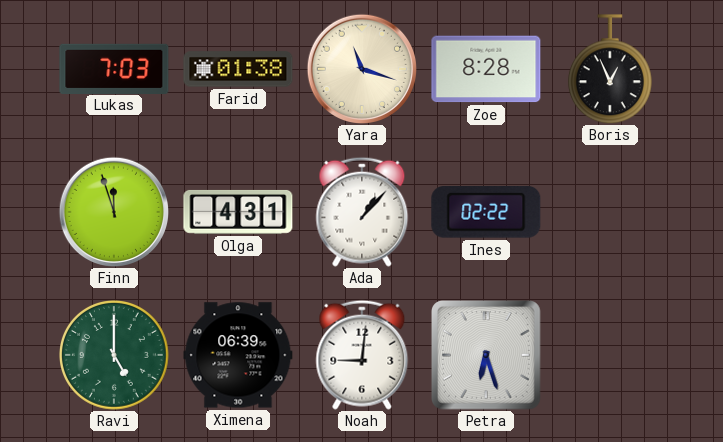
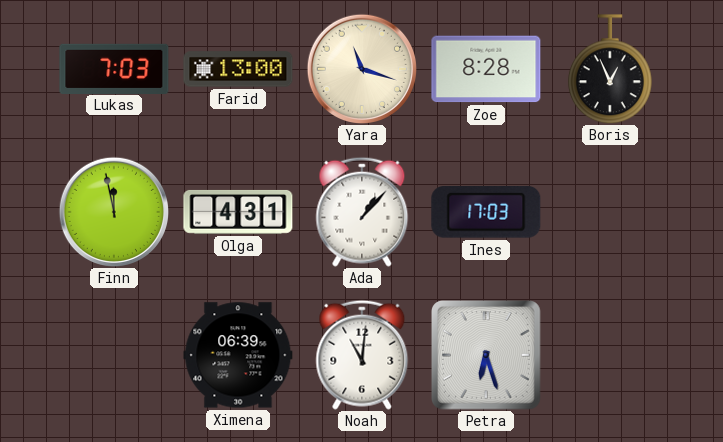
Farid: 01:38 -> 13:00 (238, 69)
Finn: 11:57 -> 11:58 (113, 211)
Ines: 02:22 -> 17:03 (486, 213)
Ravi: 5:00 -> none (115, 356)
Noah: 9:01 -> 11:01 (362, 355)
